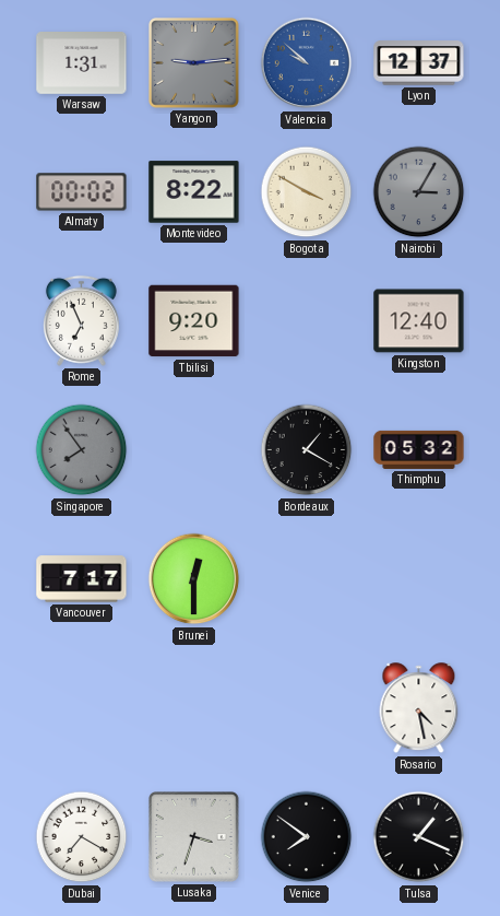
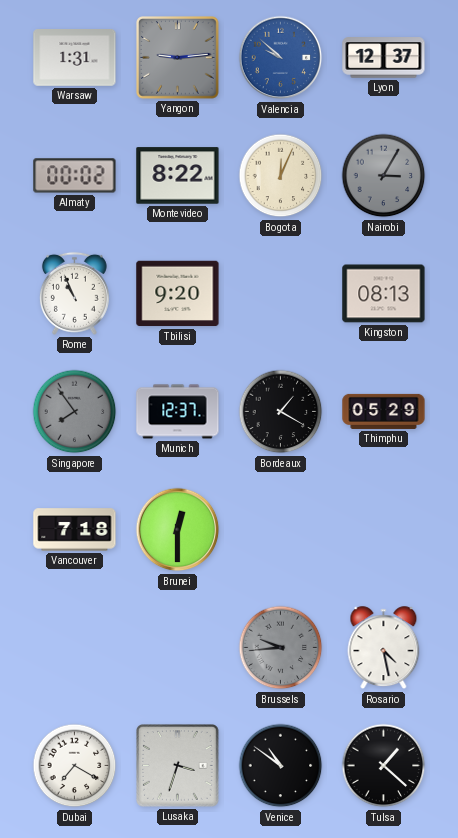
Bogota: 3:50 -> 12:04 (281, 176)
Rome: 6:56 -> 10:56 (74, 293)
Kingston: 12:40 -> 08:13 (384, 294)
Munich: none -> 12:37 (178, 412)
Thimphu: 05:32 -> 05:29 (384, 411)
Vancouver: 7:17 -> 7:18 (75, 530)
Brussels: none -> 9:44 (281, 648)
Venice: 7:51 -> 10:51 (281, 766)
Tulsa: 1:19 -> 1:22 (384, 766)
